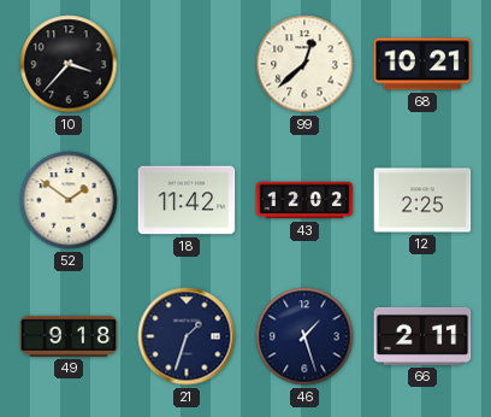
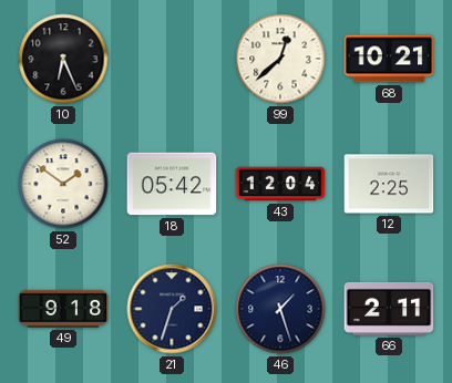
10: 3:37 -> 6:26 (63, 59)
18: 11:42 -> 05:42 (172, 184)
43: 12:02 -> 12:04 (280, 184)
